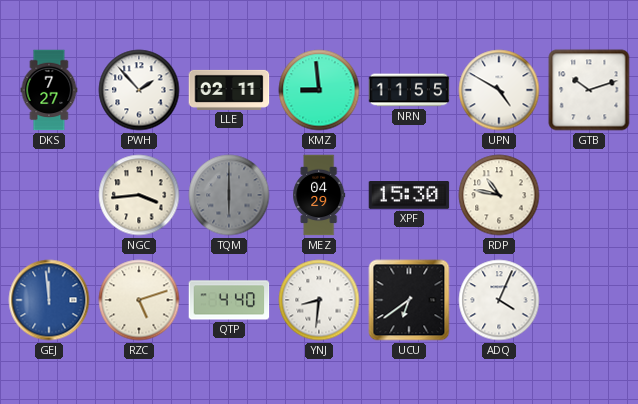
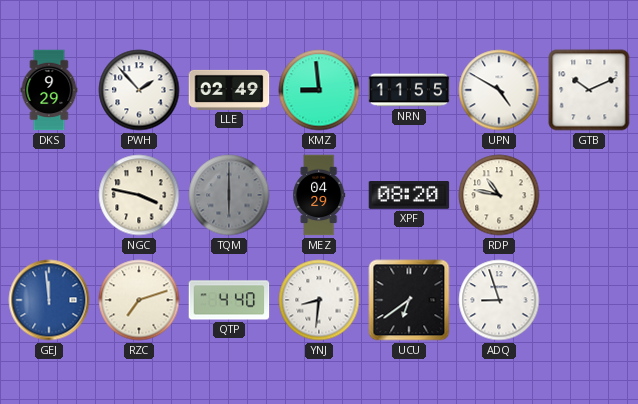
DKS: 7:27 -> 9:29 (49, 90)
LLE: 02:11 -> 02:49 (229, 90)
GTB: 10:12 -> 10:11 (589, 90)
NGC: 3:44 -> 3:47 (139, 195)
XPF: 15:30 -> 08:20 (409, 195)
RZC: 5:12 -> 7:12 (139, 300)
ADQ: 4:04 -> 8:57 (499, 300)
